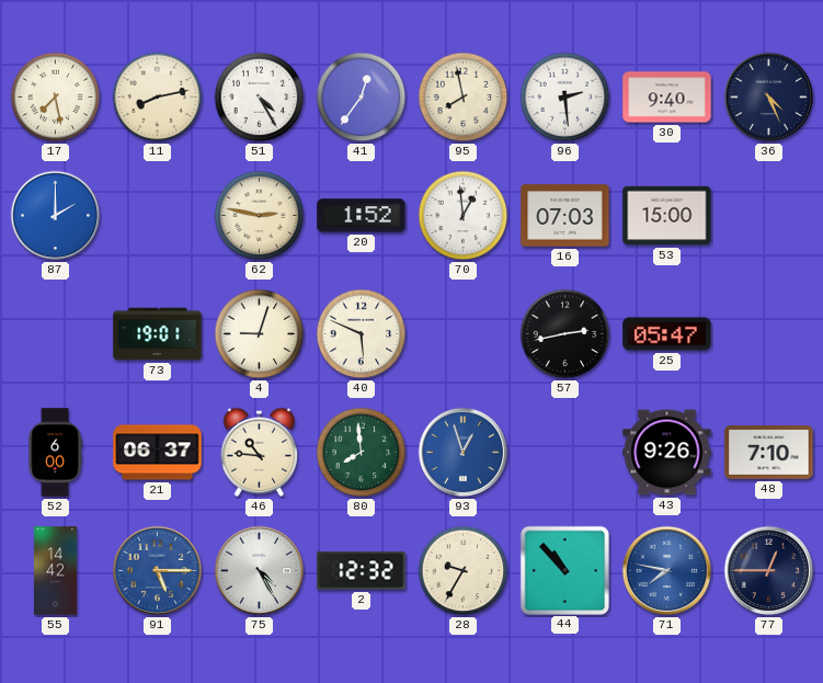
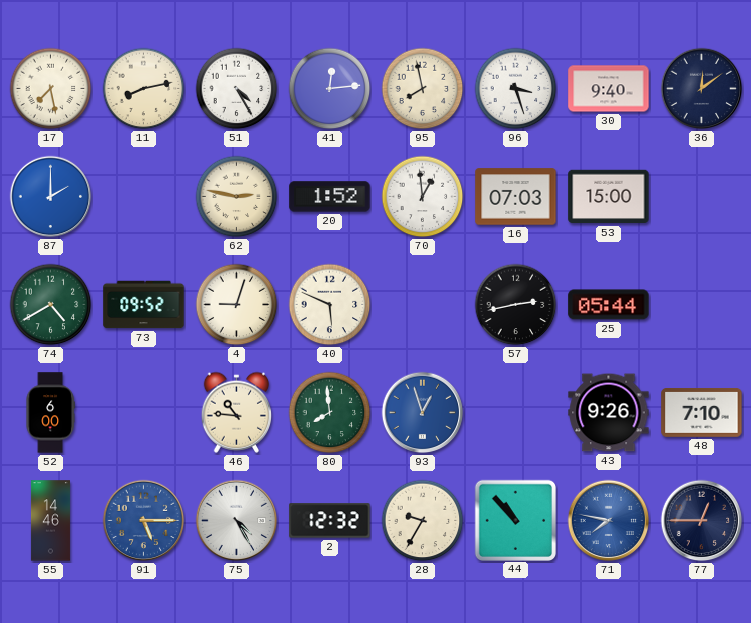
41: 12:36 -> 12:14 (330, 89)
96: 2:29 -> 3:27 (516, 89)
36: 4:26 -> 12:09 (702, 89)
74: none -> 4:40 (51, 305)
73: 19:01 -> 09:52 (144, 305)
25: 05:47 -> 05:44 (609, 305)
21: 06:37 -> none (158, 453)
55: 14:42 -> 14:46 (50, 521)
